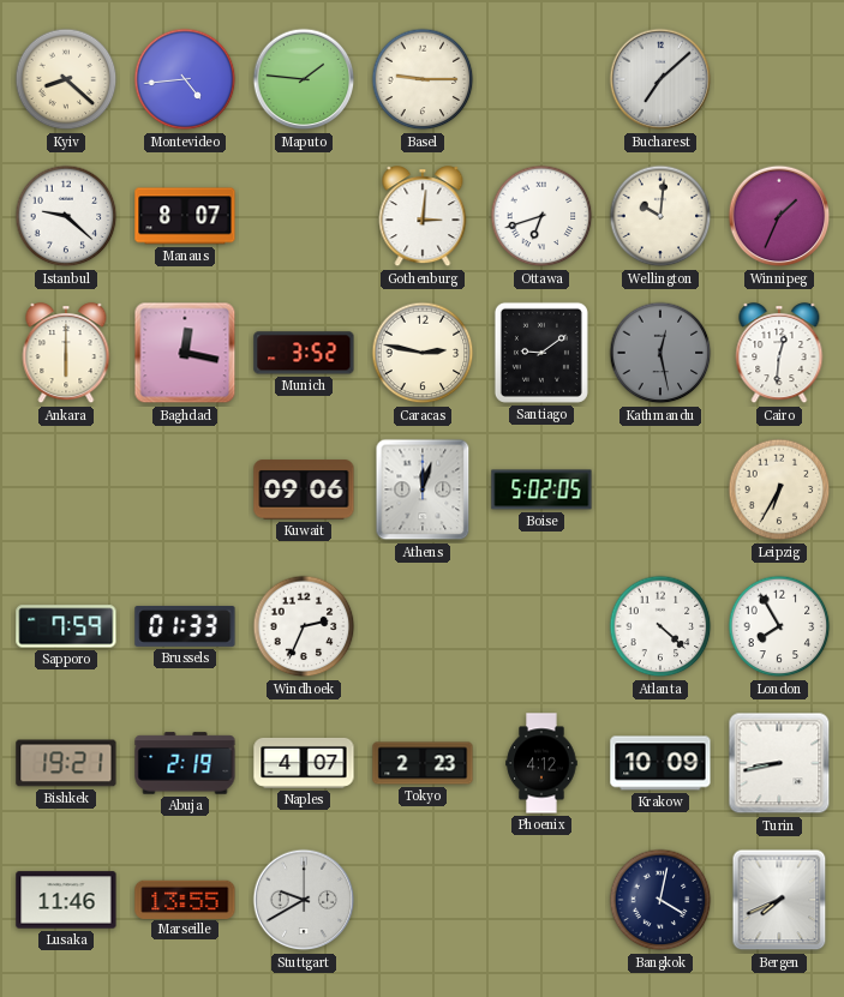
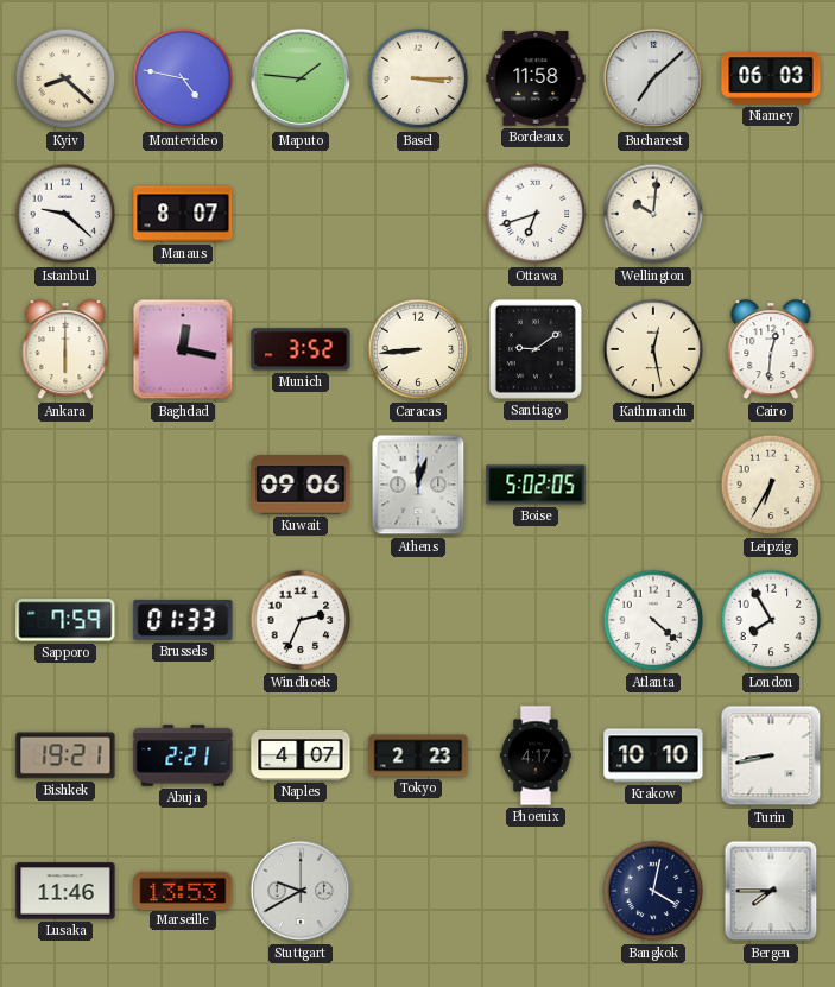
Montevideo: 4:44 -> 4:47 (183, 78)
Basel: 9:15 -> 3:15 (418, 78)
Bordeaux: none -> 11:58 (536, 80)
Niamey: none -> 06:03 (771, 78)
Gothenburg: 3:01 -> none (423, 217)
Winnipeg: 1:34 -> none (779, 216)
Caracas: 2:47 -> 8:44 (418, 349)
Kathmandu dial: grey -> cream (653, 349)
Abuja: 2:19 -> 2:21 (183, 755)
Phoenix: 4:12 -> 4:17 (536, 755)
Krakow: 10:09 -> 10:10 (653, 755)
Marseille: 13:55 -> 13:53 (183, 890)
Bergen: 7:41 -> 7:45 (771, 891)
